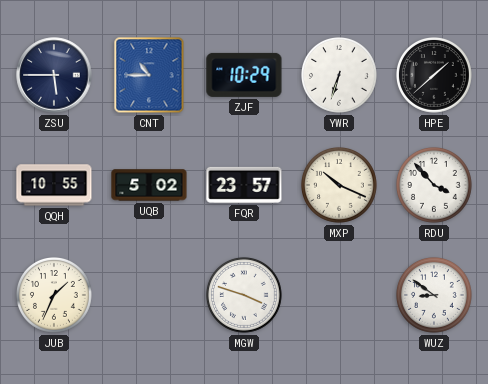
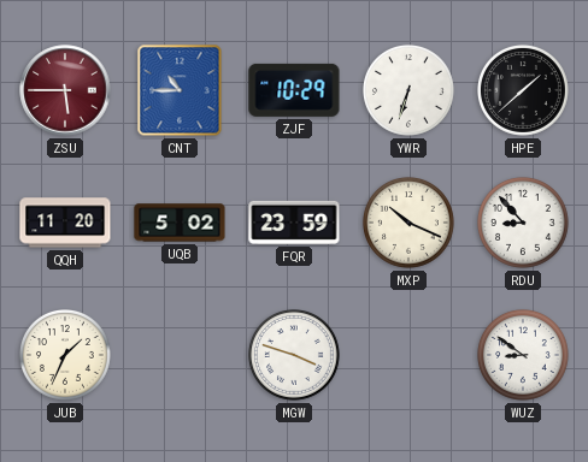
ZSU dial: navy -> burgundy (65, 90)
QQH: 10:55 -> 11:20 (65, 223)
FQR: 23:57 -> 23:59 (294, 223)
RDU: 3:53 -> 8:53 (524, 224)
